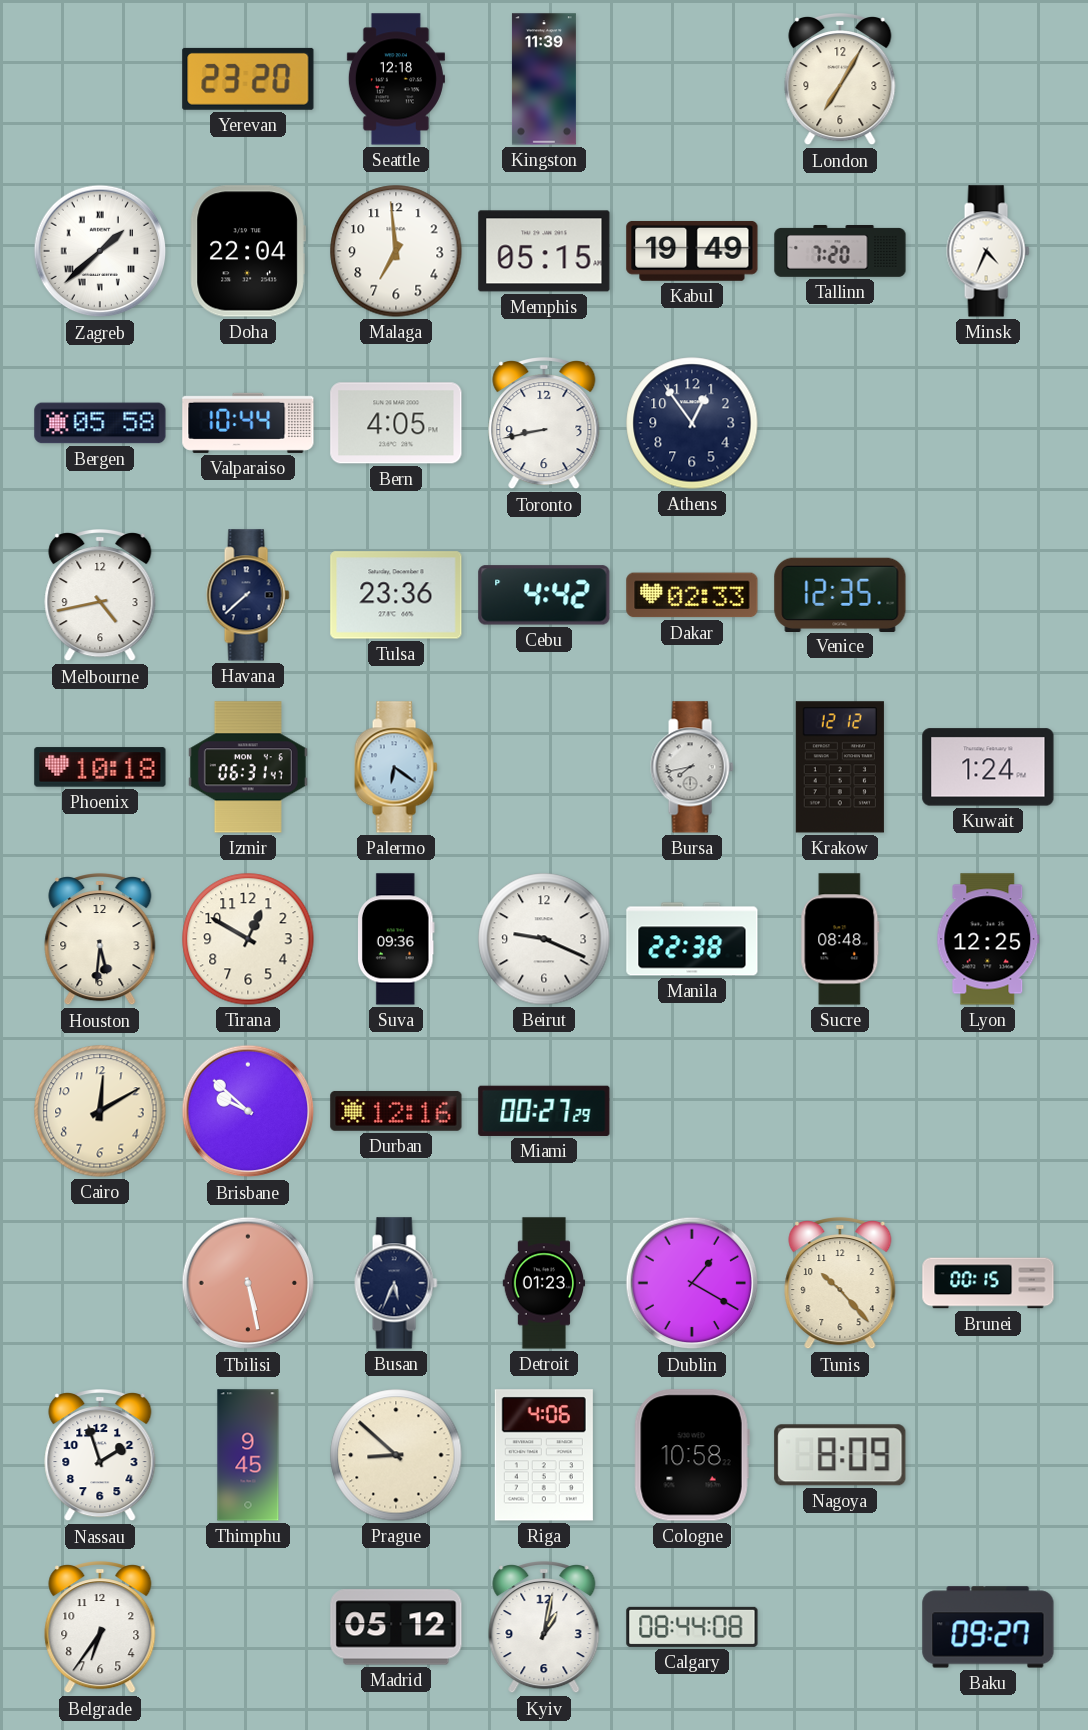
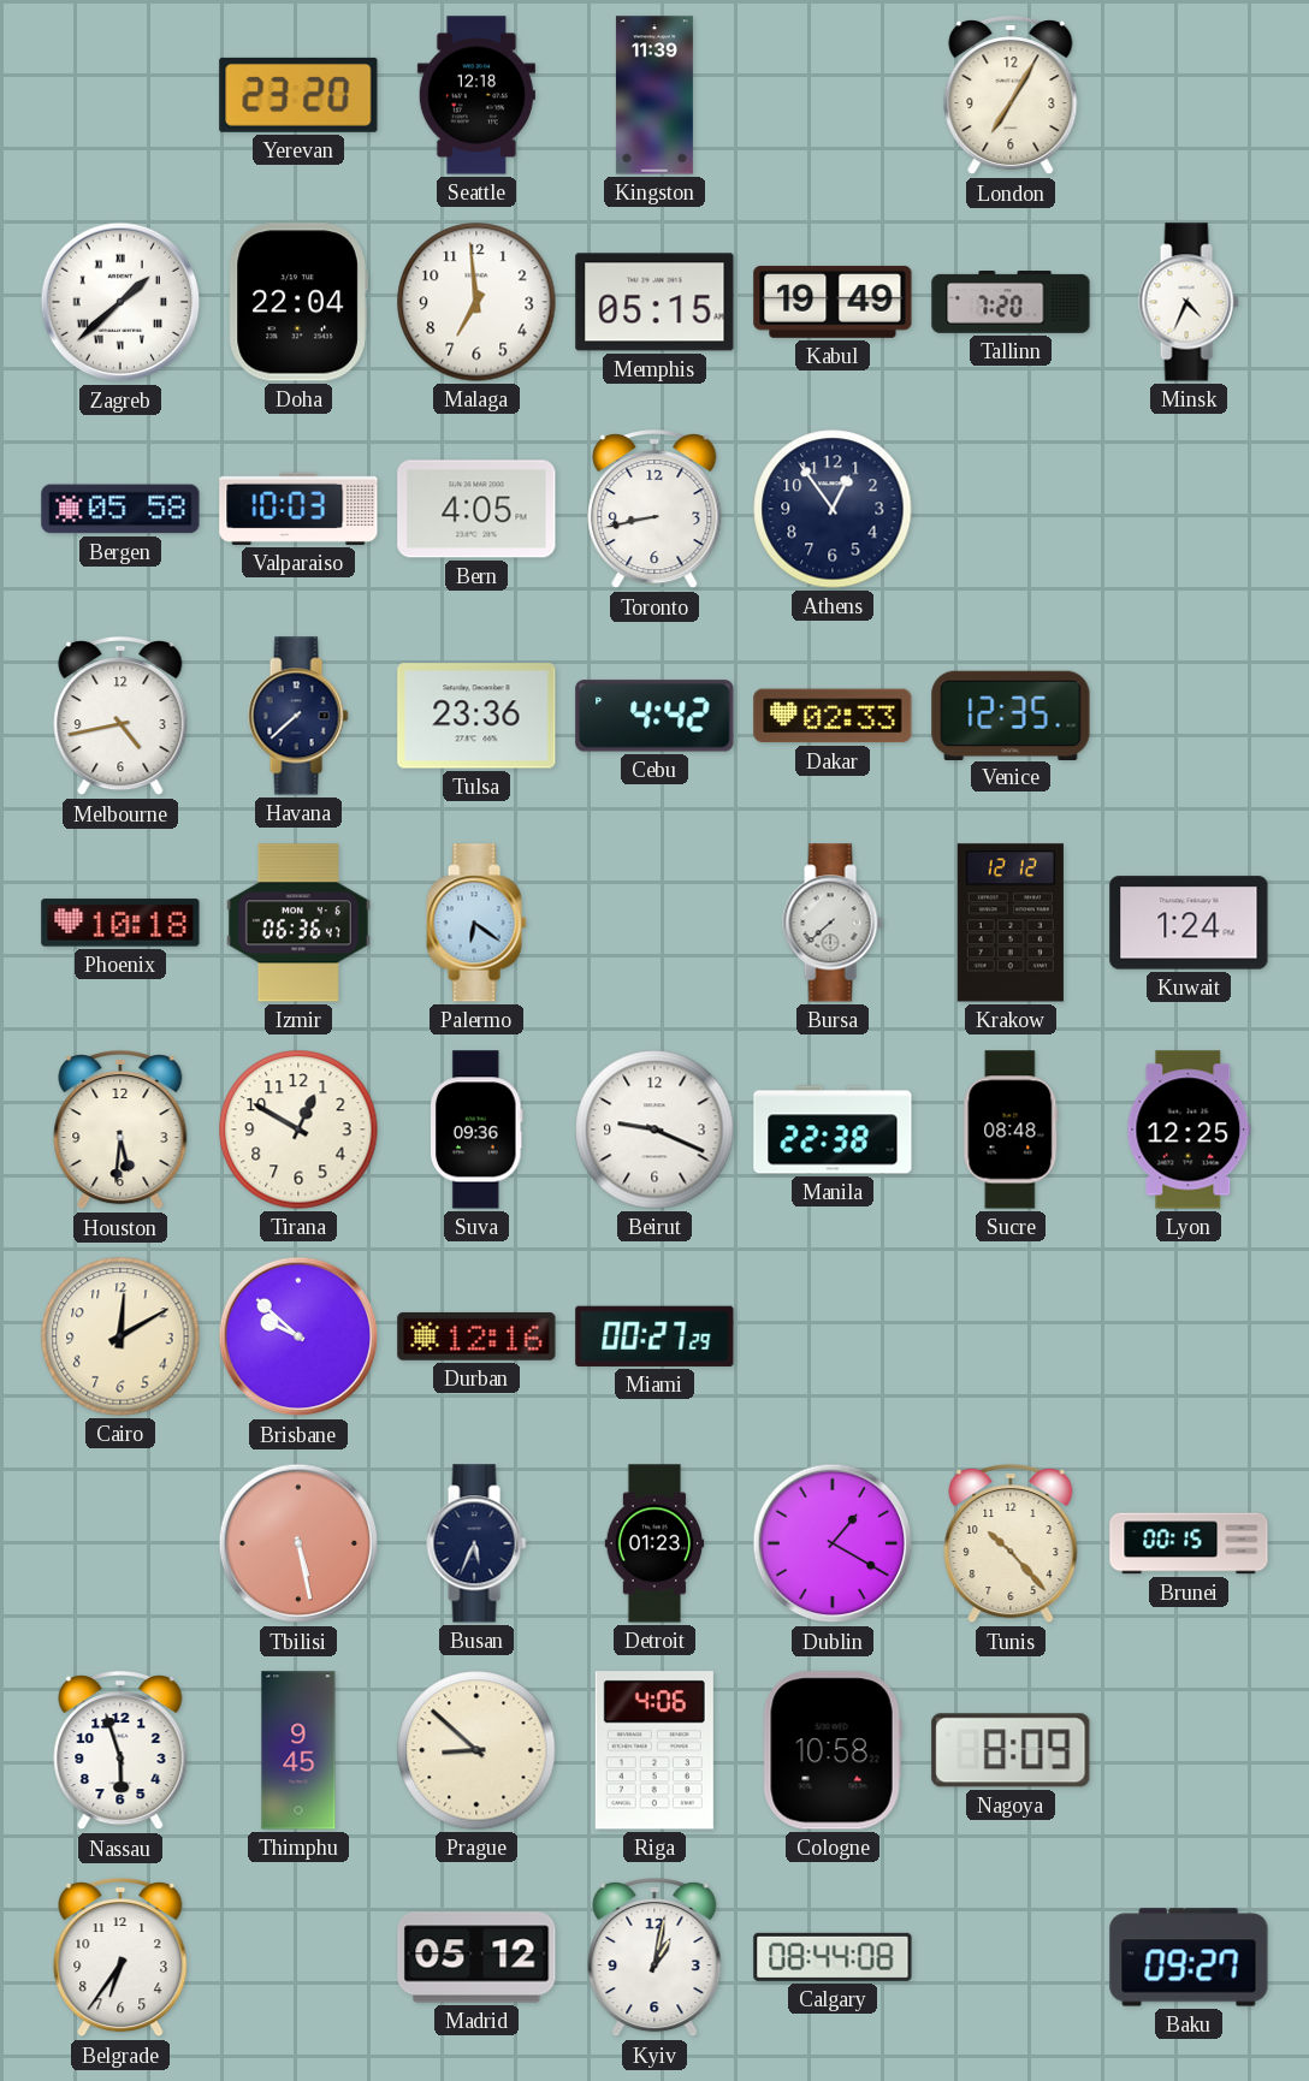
Valparaiso: 10:44 -> 10:03 (298, 509)
Izmir: 06:31 -> 06:36 (298, 923)
Bursa: 7:43 -> 7:38 (833, 923)
Nassau: 1:57 -> 5:57 (120, 1751)
